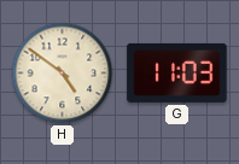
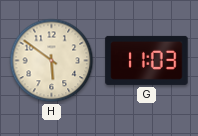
H: 4:51 -> 5:51 (52, 61)
